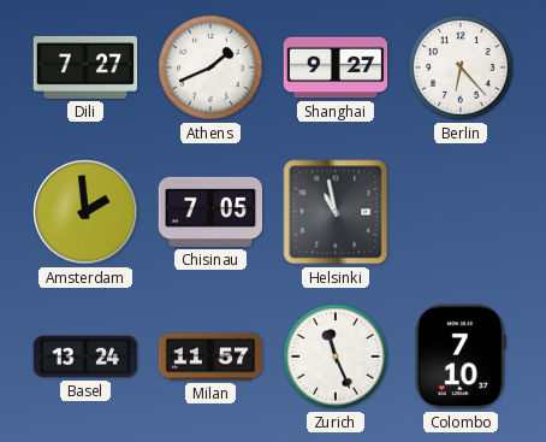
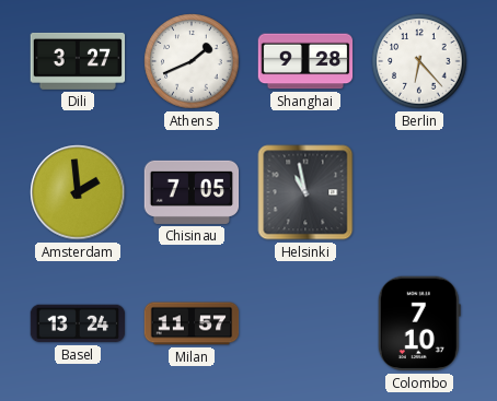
Dili: 7:27 -> 3:27 (78, 61)
Shanghai: 9:27 -> 9:28 (305, 61)
Zurich: 11:26 -> none (336, 356)
